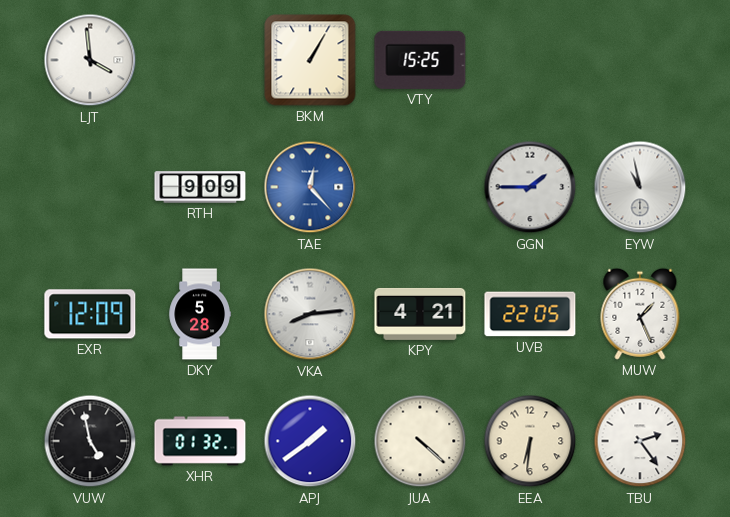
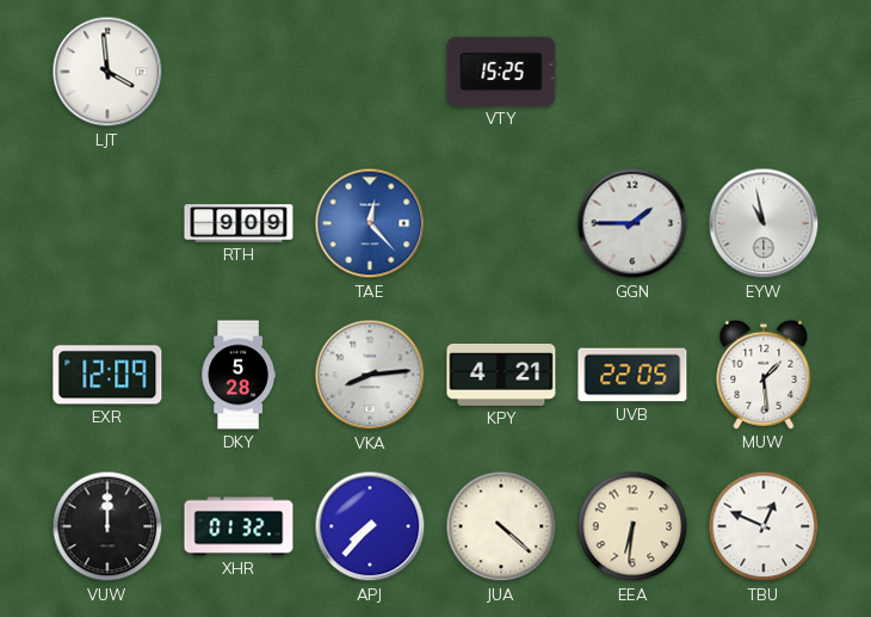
BKM: 1:05 -> none (310, 60)
MUW: 1:26 -> 1:29 (764, 375)
VUW: 4:58 -> 12:00 (107, 526)
APJ: 1:39 -> 7:37 (370, 526)
TBU: 2:24 -> 12:49 (764, 526)
